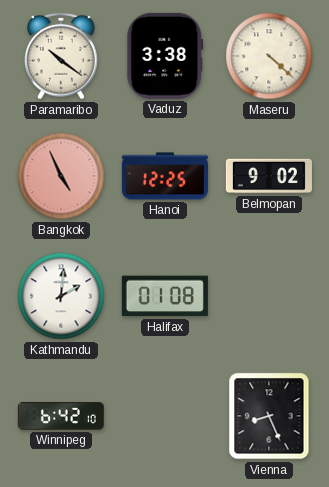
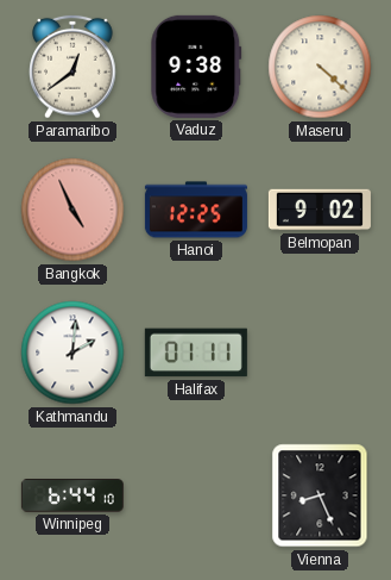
Paramaribo: 10:21 -> 12:39 (72, 67)
Vaduz: 3:38 -> 9:38 (196, 67)
Halifax: 01:08 -> 01:11 (196, 353)
Winnipeg: 6:42 -> 6:44 (72, 497)
